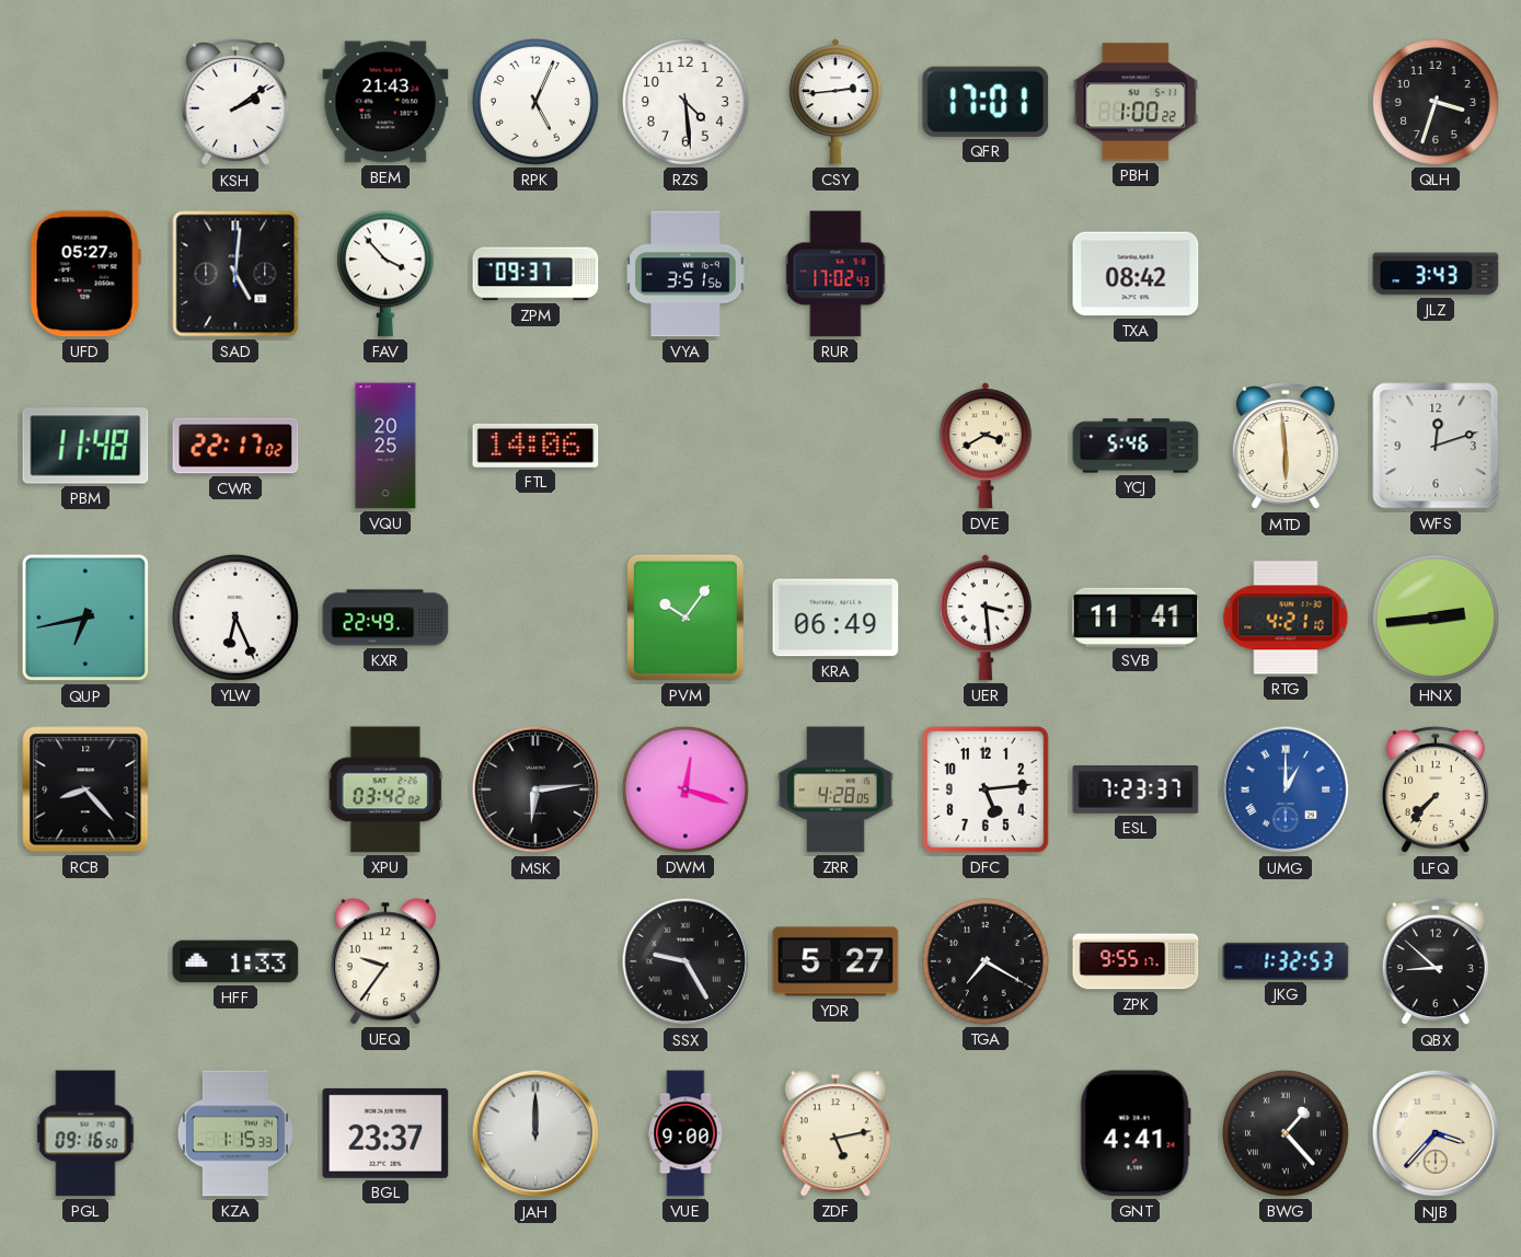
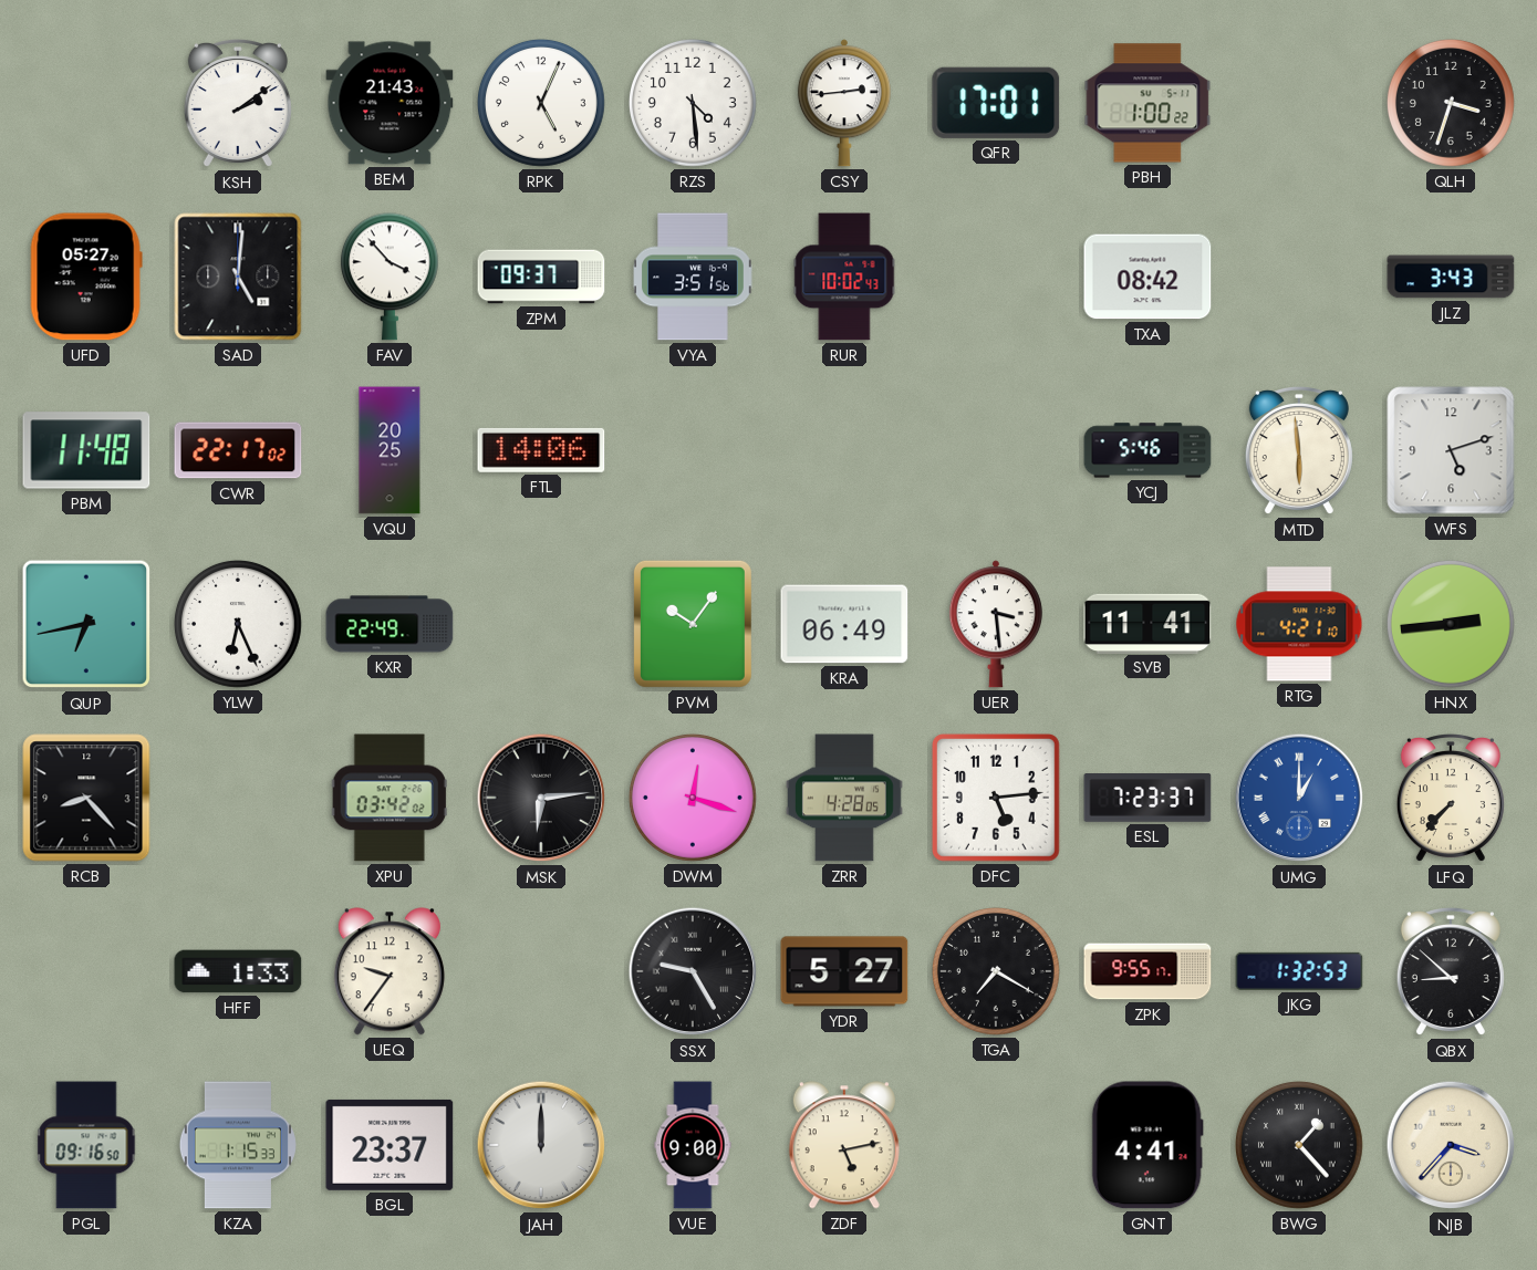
RUR: 17:02 -> 10:02 (844, 277)
DVE: 3:40 -> none (986, 446)
WFS: 12:12 -> 5:12 (1451, 450)
